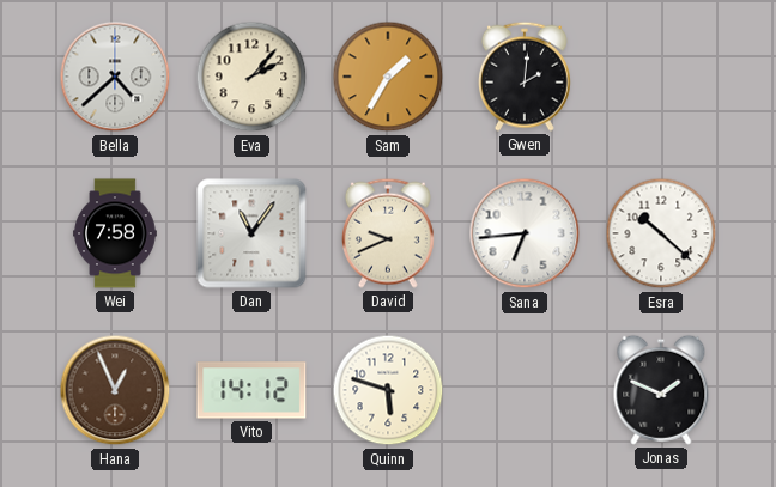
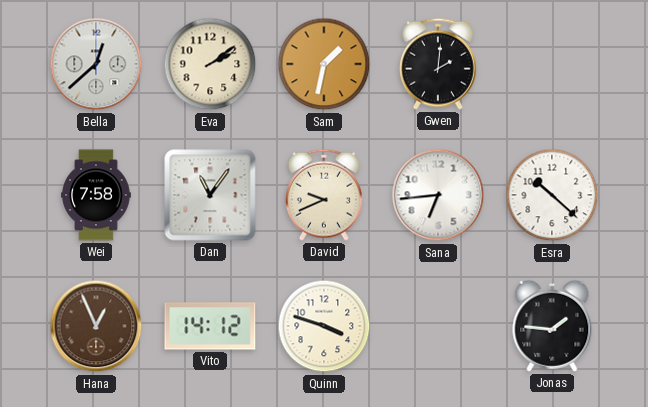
Bella: 4:38 -> 12:38 (96, 64)
Eva: 2:07 -> 2:09 (210, 64)
Sam: 1:35 -> 1:32 (324, 64)
Quinn: 5:48 -> 3:48 (324, 326)
Jonas: 1:49 -> 1:46 (552, 326)
